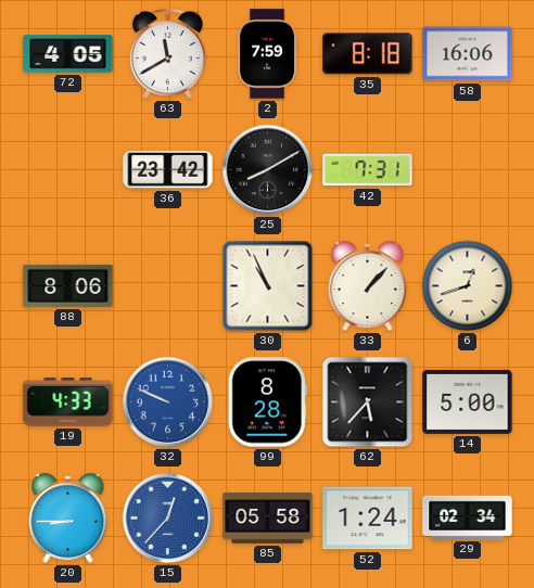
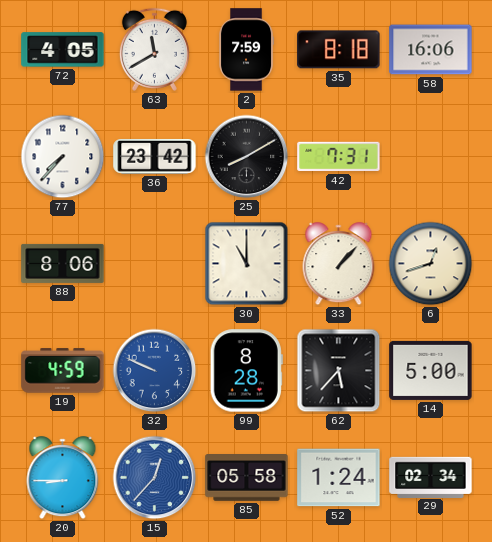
77: none -> 7:37 (63, 157)
30: 10:56 -> 11:00 (247, 264)
19: 4:33 -> 4:59 (63, 371)
